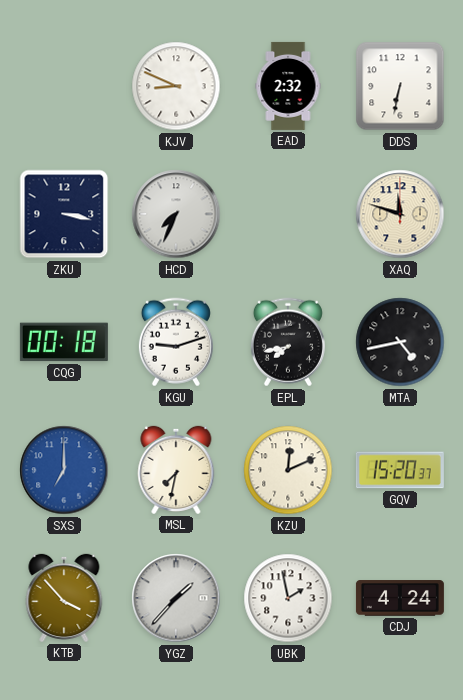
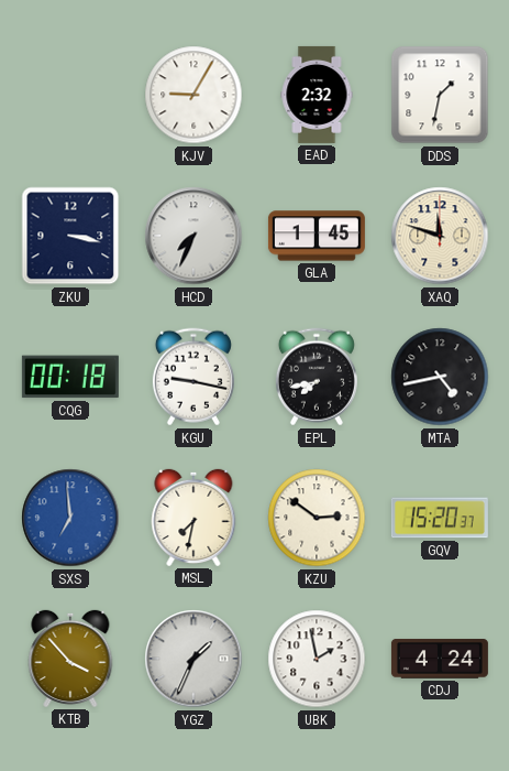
KJV: 8:49 -> 9:05 (193, 95)
DDS: 6:32 -> 1:32 (440, 95)
GLA: none -> 1:45 (317, 236)
KGU: 9:12 -> 9:17 (193, 377)
SXS: 7:00 -> 6:59 (70, 518)
KZU: 12:11 -> 2:51 (317, 518)
YGZ: 1:37 -> 1:34 (193, 659)
